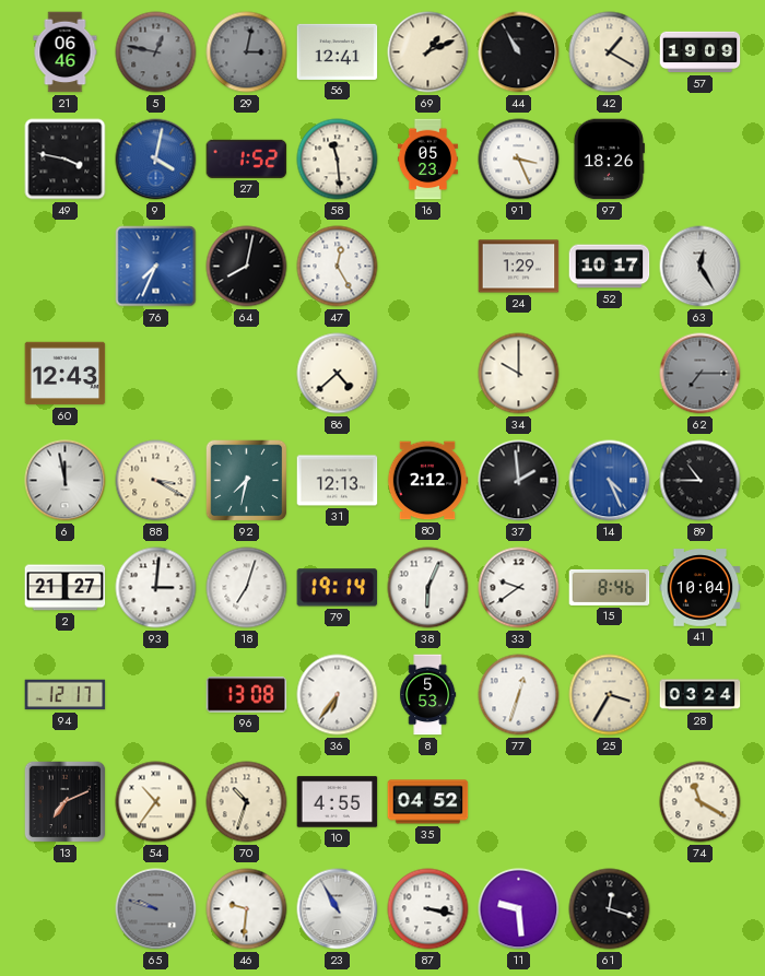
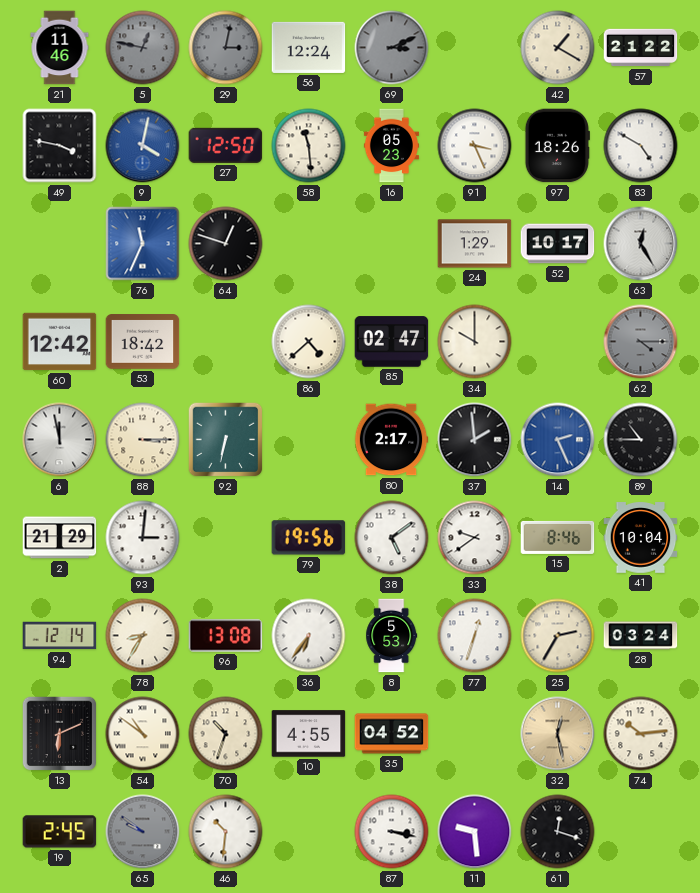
21: 06:46 -> 11:46 (60, 48)
56: 12:41 -> 12:24 (309, 47)
69: 1:11 -> 3:11 (392, 48)
69 dial: cream -> grey (392, 48)
44: 10:55 -> none (519, 52)
57: 19:09 -> 21:22 (641, 48)
27: 1:52 -> 12:50 (226, 145)
83: none -> 4:50 (641, 146)
76: 7:34 -> 11:34 (143, 244)
64: 8:02 -> 12:48 (226, 244)
47: 12:25 -> none (338, 267)
60: 12:43 -> 12:42 (60, 342)
53: none -> 18:42 (143, 342)
85: none -> 02:47 (392, 342)
62: 7:15 -> 4:15 (641, 342)
88: 3:20 -> 3:15 (143, 440)
92: 7:32 -> 6:32 (226, 440)
31: 12:13 -> none (338, 481)
80: 2:12 -> 2:17 (391, 440)
14: 4:26 -> 2:26 (558, 440)
2: 21:27 -> 21:29 (60, 538)
18: 7:03 -> none (247, 588)
79: 19:14 -> 19:56 (309, 538)
38: 6:04 -> 5:09 (392, 538)
94: 12:17 -> 12:14 (60, 636)
78: none -> 8:35 (143, 636)
25: 3:35 -> 2:35 (558, 636)
13: 7:11 -> 6:11 (60, 734)
54: 10:36 -> 10:51 (143, 734)
32: none -> 12:28 (558, 734)
74: 11:20 -> 10:14 (641, 734)
19: none -> 2:45 (60, 832)
65: 9:48 -> 9:51 (143, 832)
46: 9:31 -> 10:31 (226, 832)
23: 10:55 -> none (338, 909)
